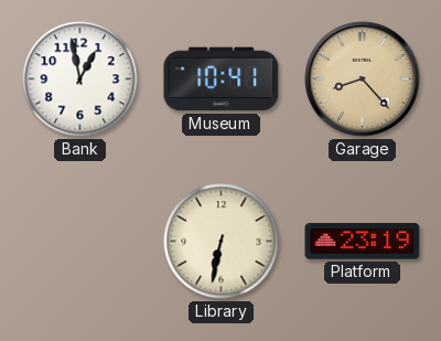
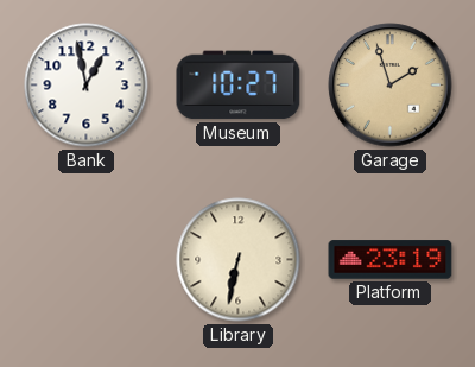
Museum: 10:41 -> 10:27 (239, 86)
Garage: 8:23 -> 1:57 (391, 86)
